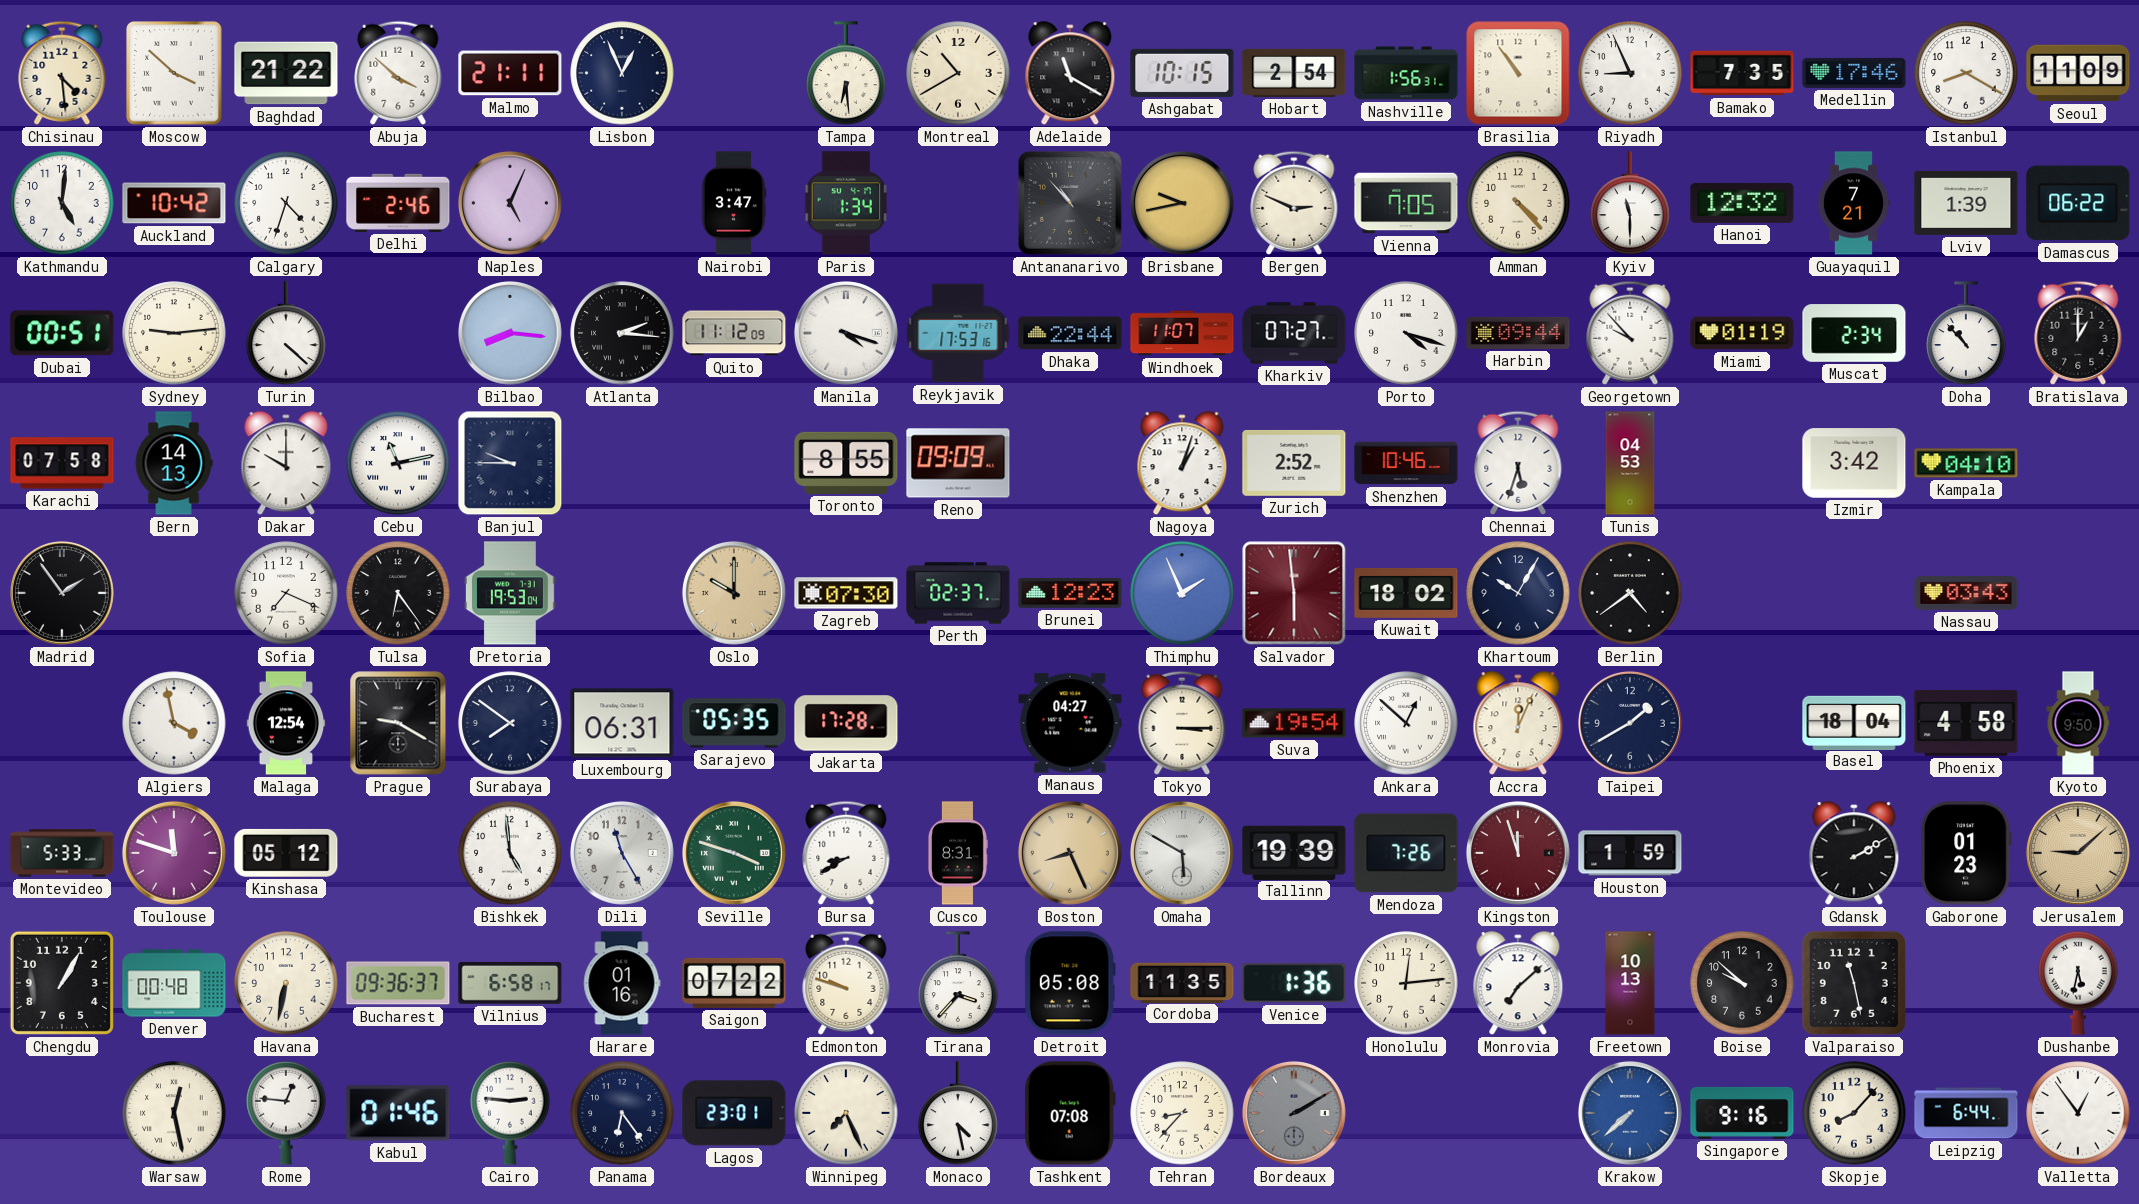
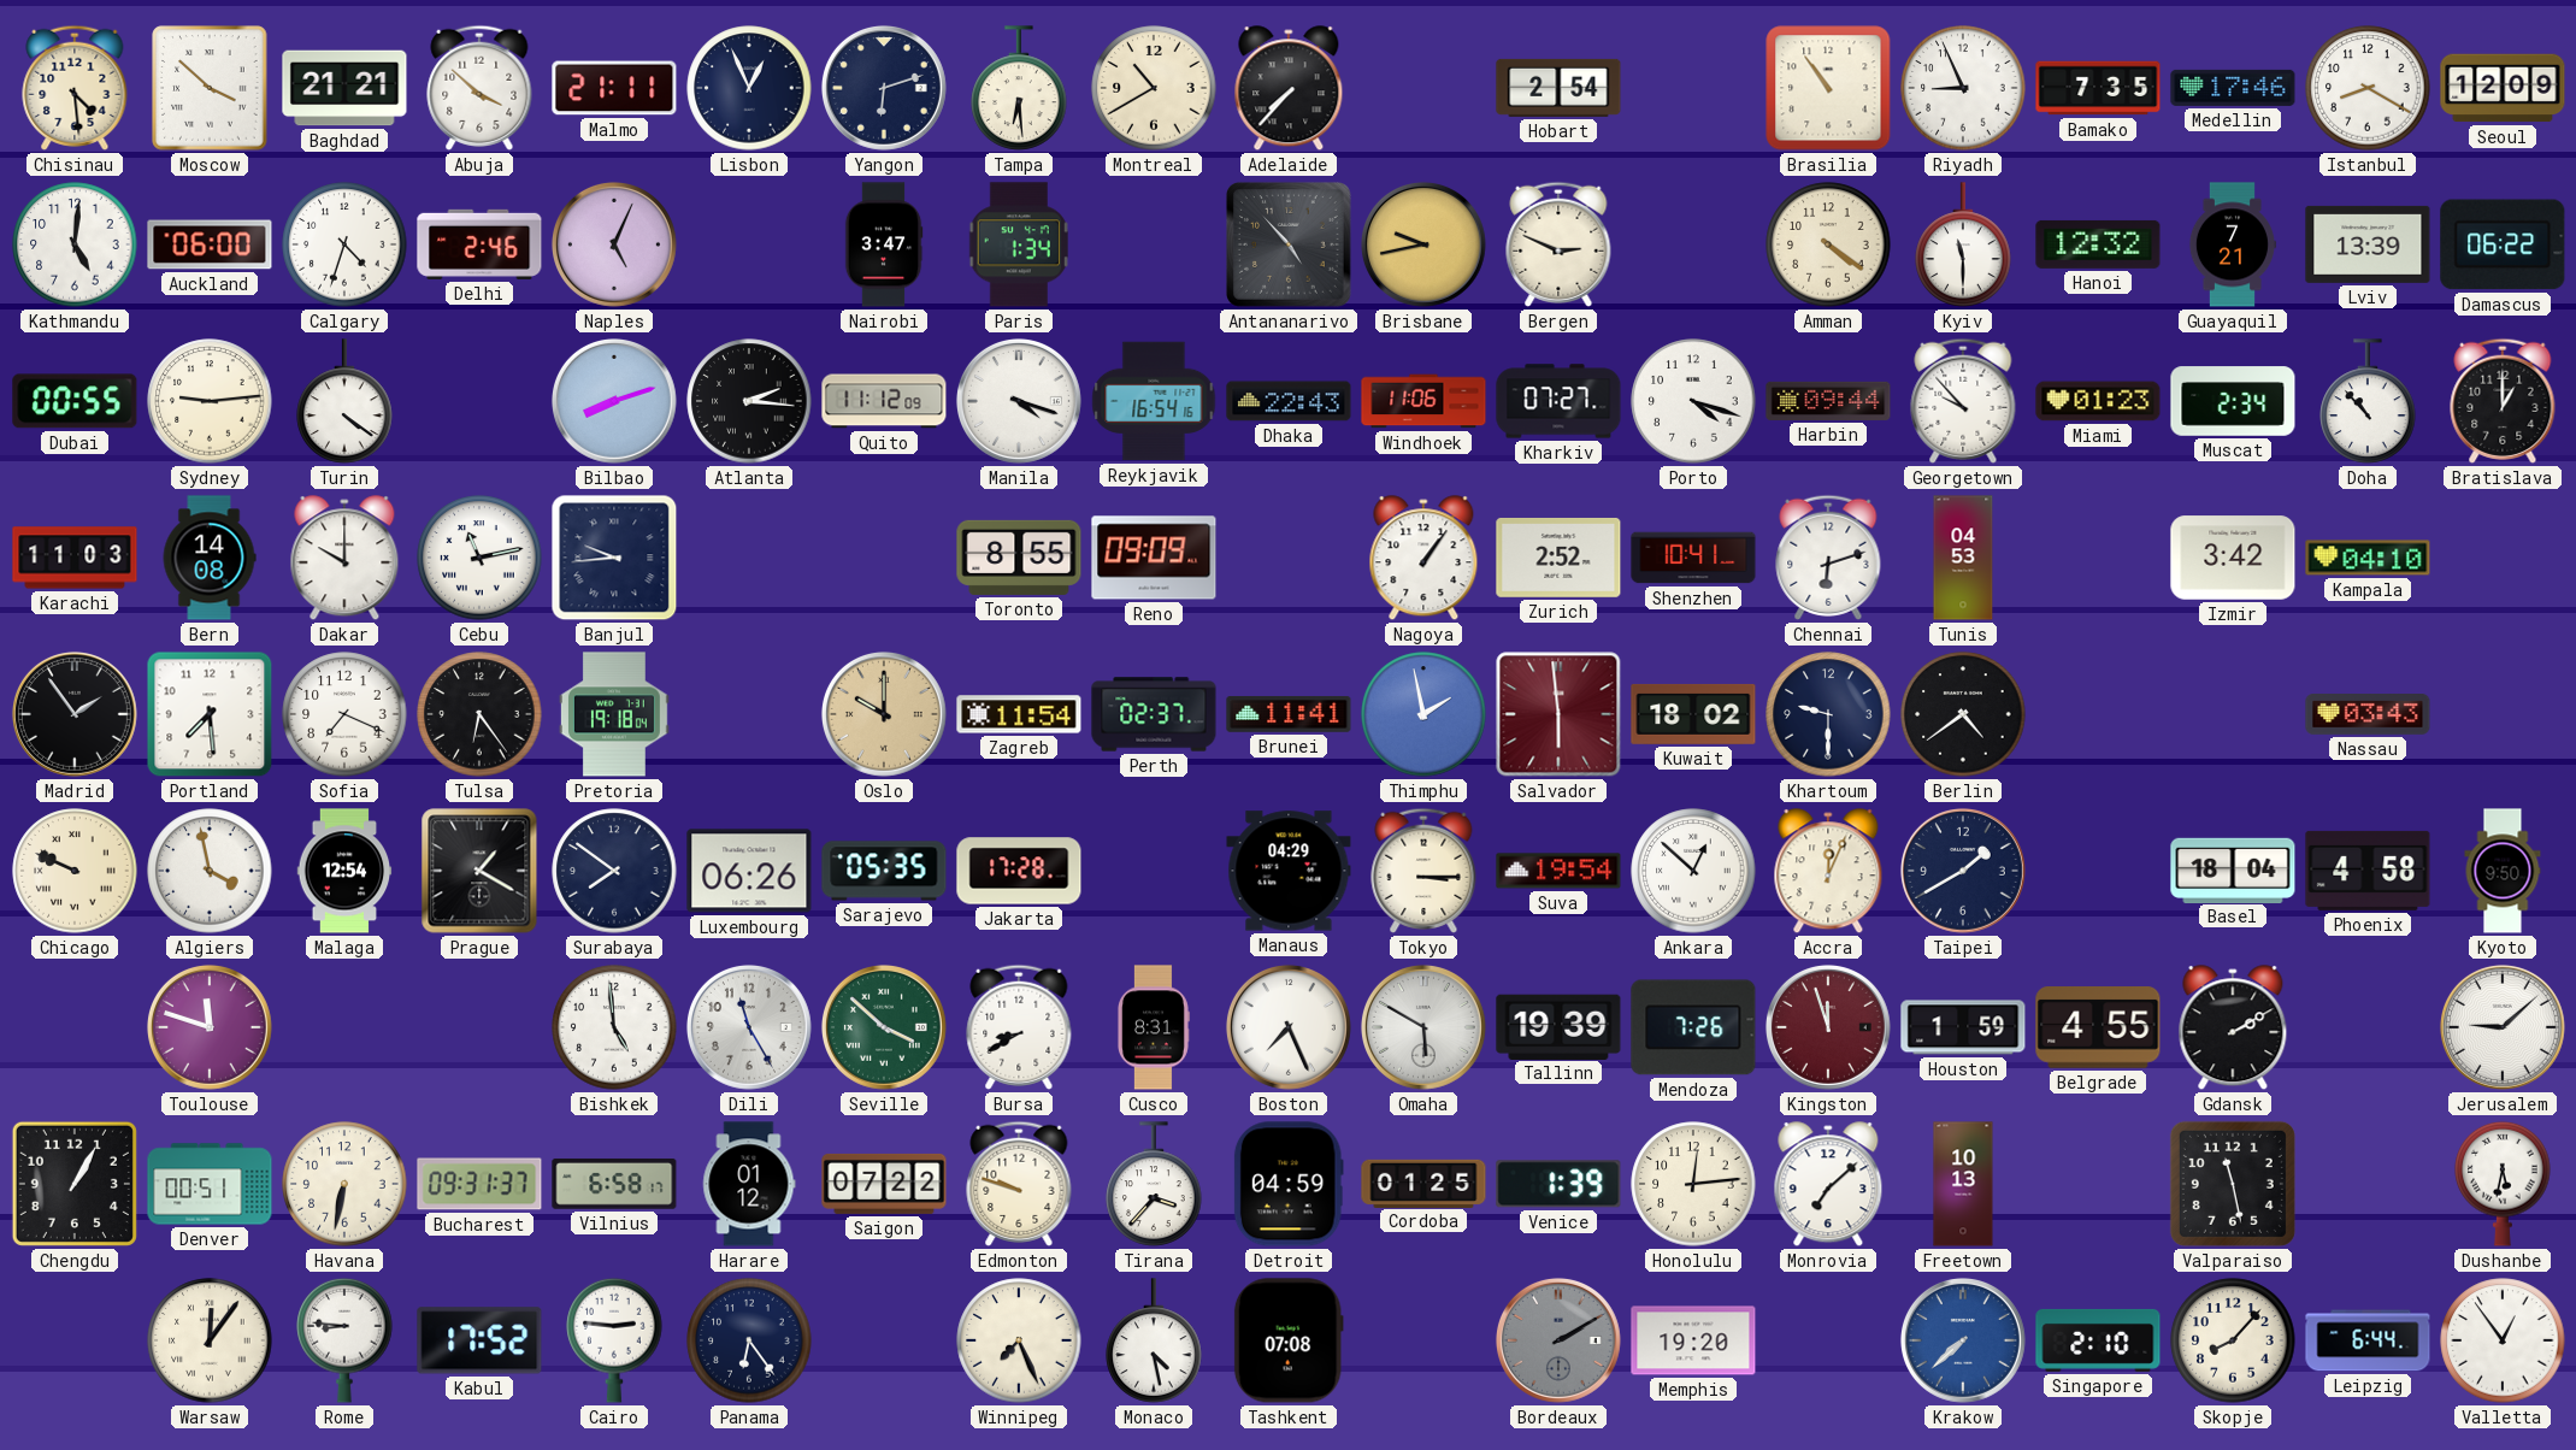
Baghdad: 21:22 -> 21:21 (344, 88)
Yangon: none -> 6:12 (884, 88)
Adelaide: 11:20 -> 7:37 (1289, 89)
Ashgabat: 10:15 -> none (1182, 73)
Nashville: 1:56 -> none (1406, 73)
Seoul: 11:09 -> 12:09 (2503, 88)
Auckland: 10:42 -> 06:00 (210, 244)
Antananarivo: 10:53 -> 4:53 (1290, 246)
Vienna: 7:05 -> none (1406, 203)
Amman: 4:23 -> 4:21 (1828, 244)
Lviv: 1:39 -> 13:39 (2368, 244)
Dubai: 00:51 -> 00:55 (75, 401)
Turin: 4:22 -> 4:21 (344, 401)
Bilbao: 8:16 -> 8:12 (614, 401)
Reykjavik: 17:53 -> 16:54 (1154, 401)
Dhaka: 22:44 -> 22:43 (1289, 401)
Windhoek: 11:07 -> 11:06 (1423, 401)
Miami: 01:19 -> 01:23 (2098, 401)
Karachi: 07:58 -> 11:03 (75, 558)
Bern: 14:13 -> 14:08 (210, 558)
Banjul: 9:45 -> 9:44 (614, 558)
Nagoya: 1:03 -> 1:06 (1423, 559)
Shenzhen: 10:46 -> 10:41 (1693, 558)
Chennai: 5:33 -> 6:12 (1828, 558)
Portland: none -> 7:29 (210, 714)
Pretoria: 19:53 -> 19:18 (614, 714)
Zagreb: 07:30 -> 11:54 (1019, 714)
Brunei: 12:23 -> 11:41 (1289, 714)
Thimphu: 1:56 -> 1:58 (1423, 714)
Khartoum: 10:05 -> 9:30 (1828, 714)
Chicago: none -> 9:49 (75, 871)
Prague: 9:20 -> 1:20 (479, 871)
Luxembourg: 06:31 -> 06:26 (749, 871)
Manaus: 04:27 -> 04:29 (1289, 871)
Montevideo: 5:33 -> none (62, 853)
Kinshasa: 05:12 -> none (286, 853)
Seville: 3:48 -> 3:52 (884, 1027)
Boston: 8:26 -> 7:26 (1289, 1027)
Boston dial: champagne -> white (1289, 1027)
Belgrade: none -> 4:55 (2098, 1028)
Gaborone: 01:23 -> none (1966, 853)
Jerusalem dial: champagne -> white (2503, 1027)
Denver: 00:48 -> 00:51 (210, 1184)
Bucharest: 09:36 -> 09:31 (479, 1184)
Harare: 01:16 -> 01:12 (749, 1184)
Detroit: 05:08 -> 04:59 (1289, 1184)
Cordoba: 11:35 -> 01:25 (1423, 1183)
Venice: 1:36 -> 1:39 (1558, 1184)
Boise: 9:52 -> none (1742, 983)
Warsaw: 12:28 -> 12:06 (210, 1340)
Rome: 12:46 -> 8:46 (344, 1340)
Kabul: 01:46 -> 17:52 (479, 1340)
Lagos: 23:01 -> none (734, 1113)
Tehran: 8:37 -> none (1182, 1113)
Memphis: none -> 19:20 (1693, 1340)
Singapore: 9:16 -> 2:10 (2098, 1340)
